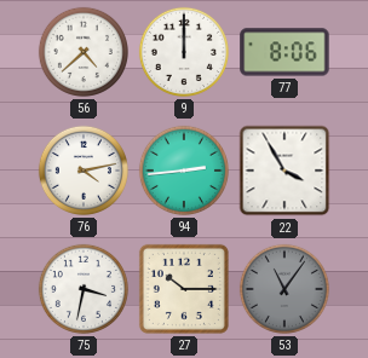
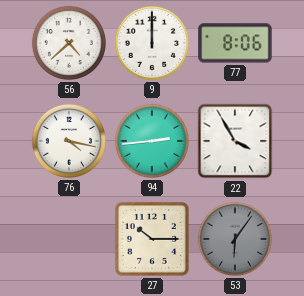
76: 4:13 -> 4:17 (69, 141)
75: 3:32 -> none (84, 289)
53: 11:06 -> 6:06 (235, 239)
